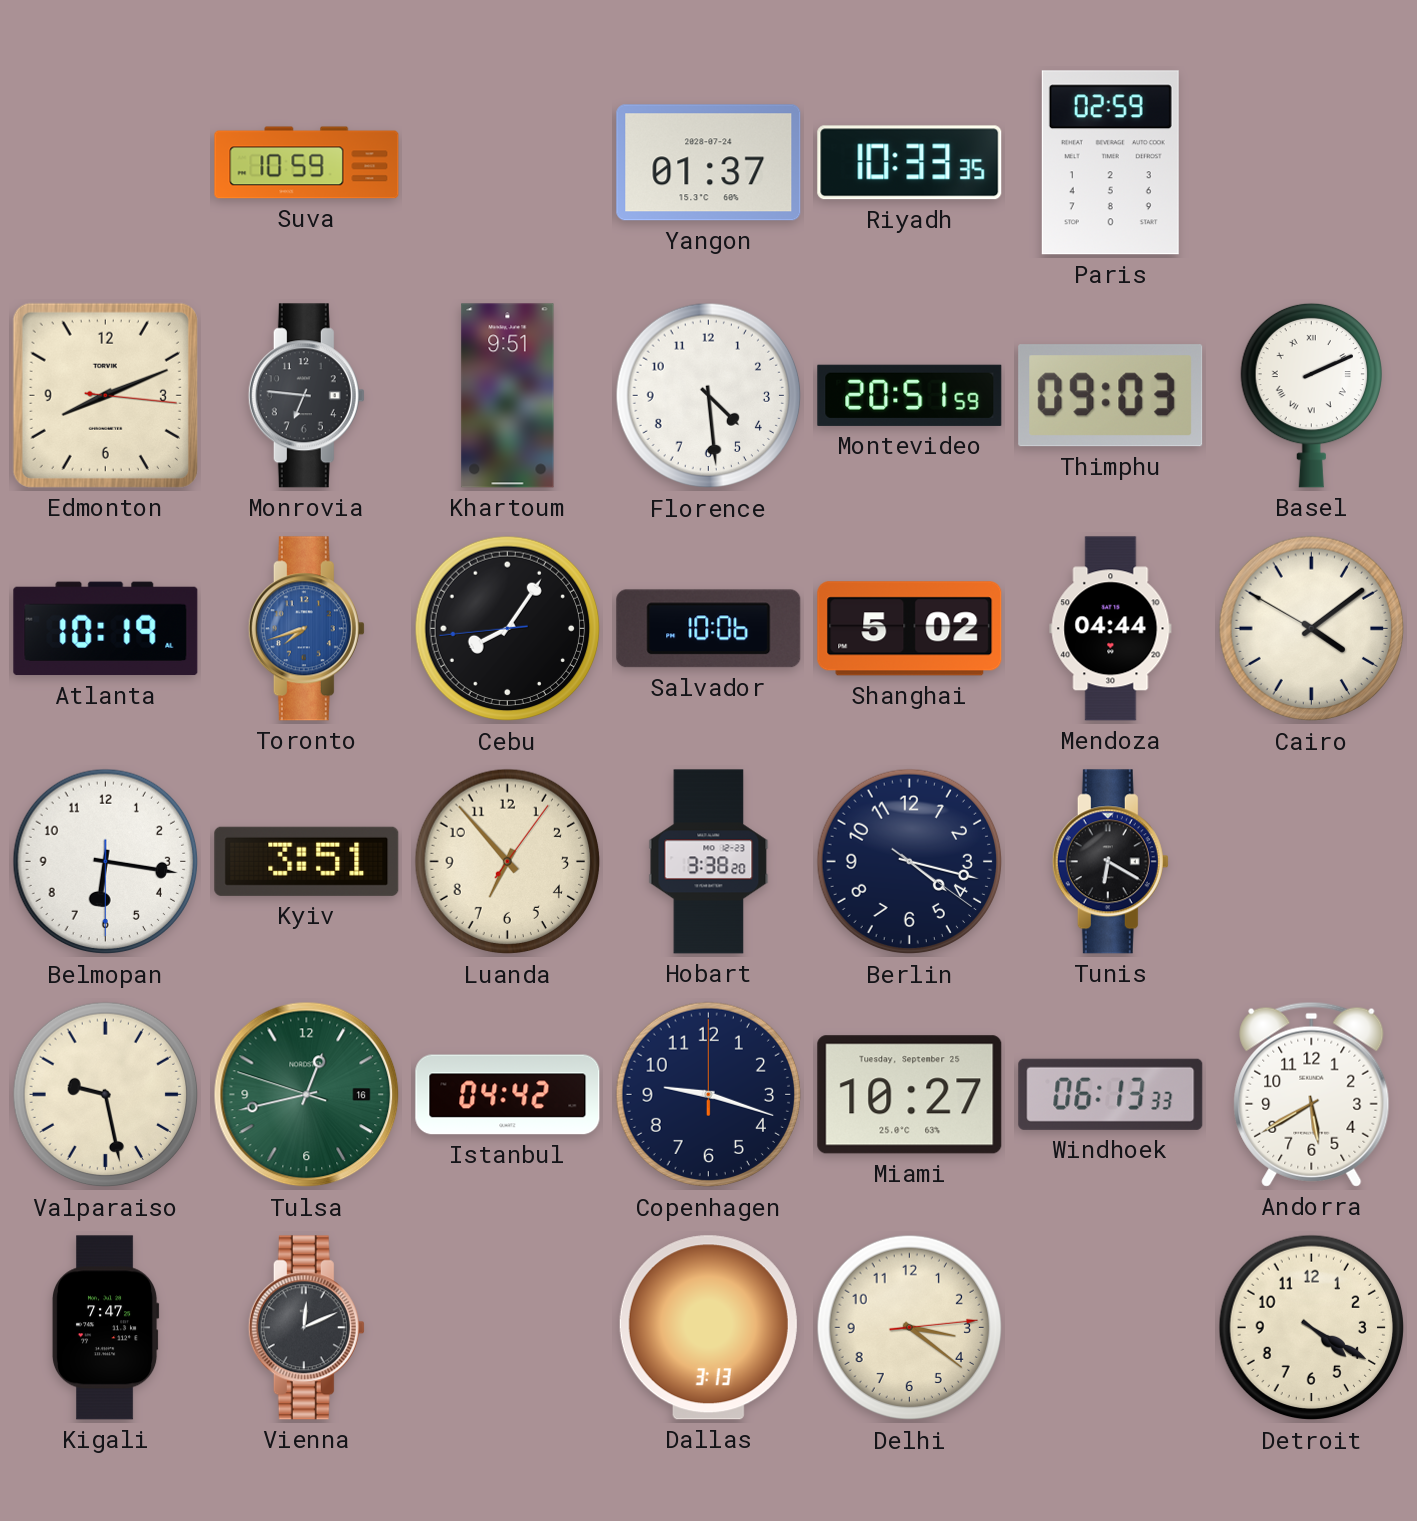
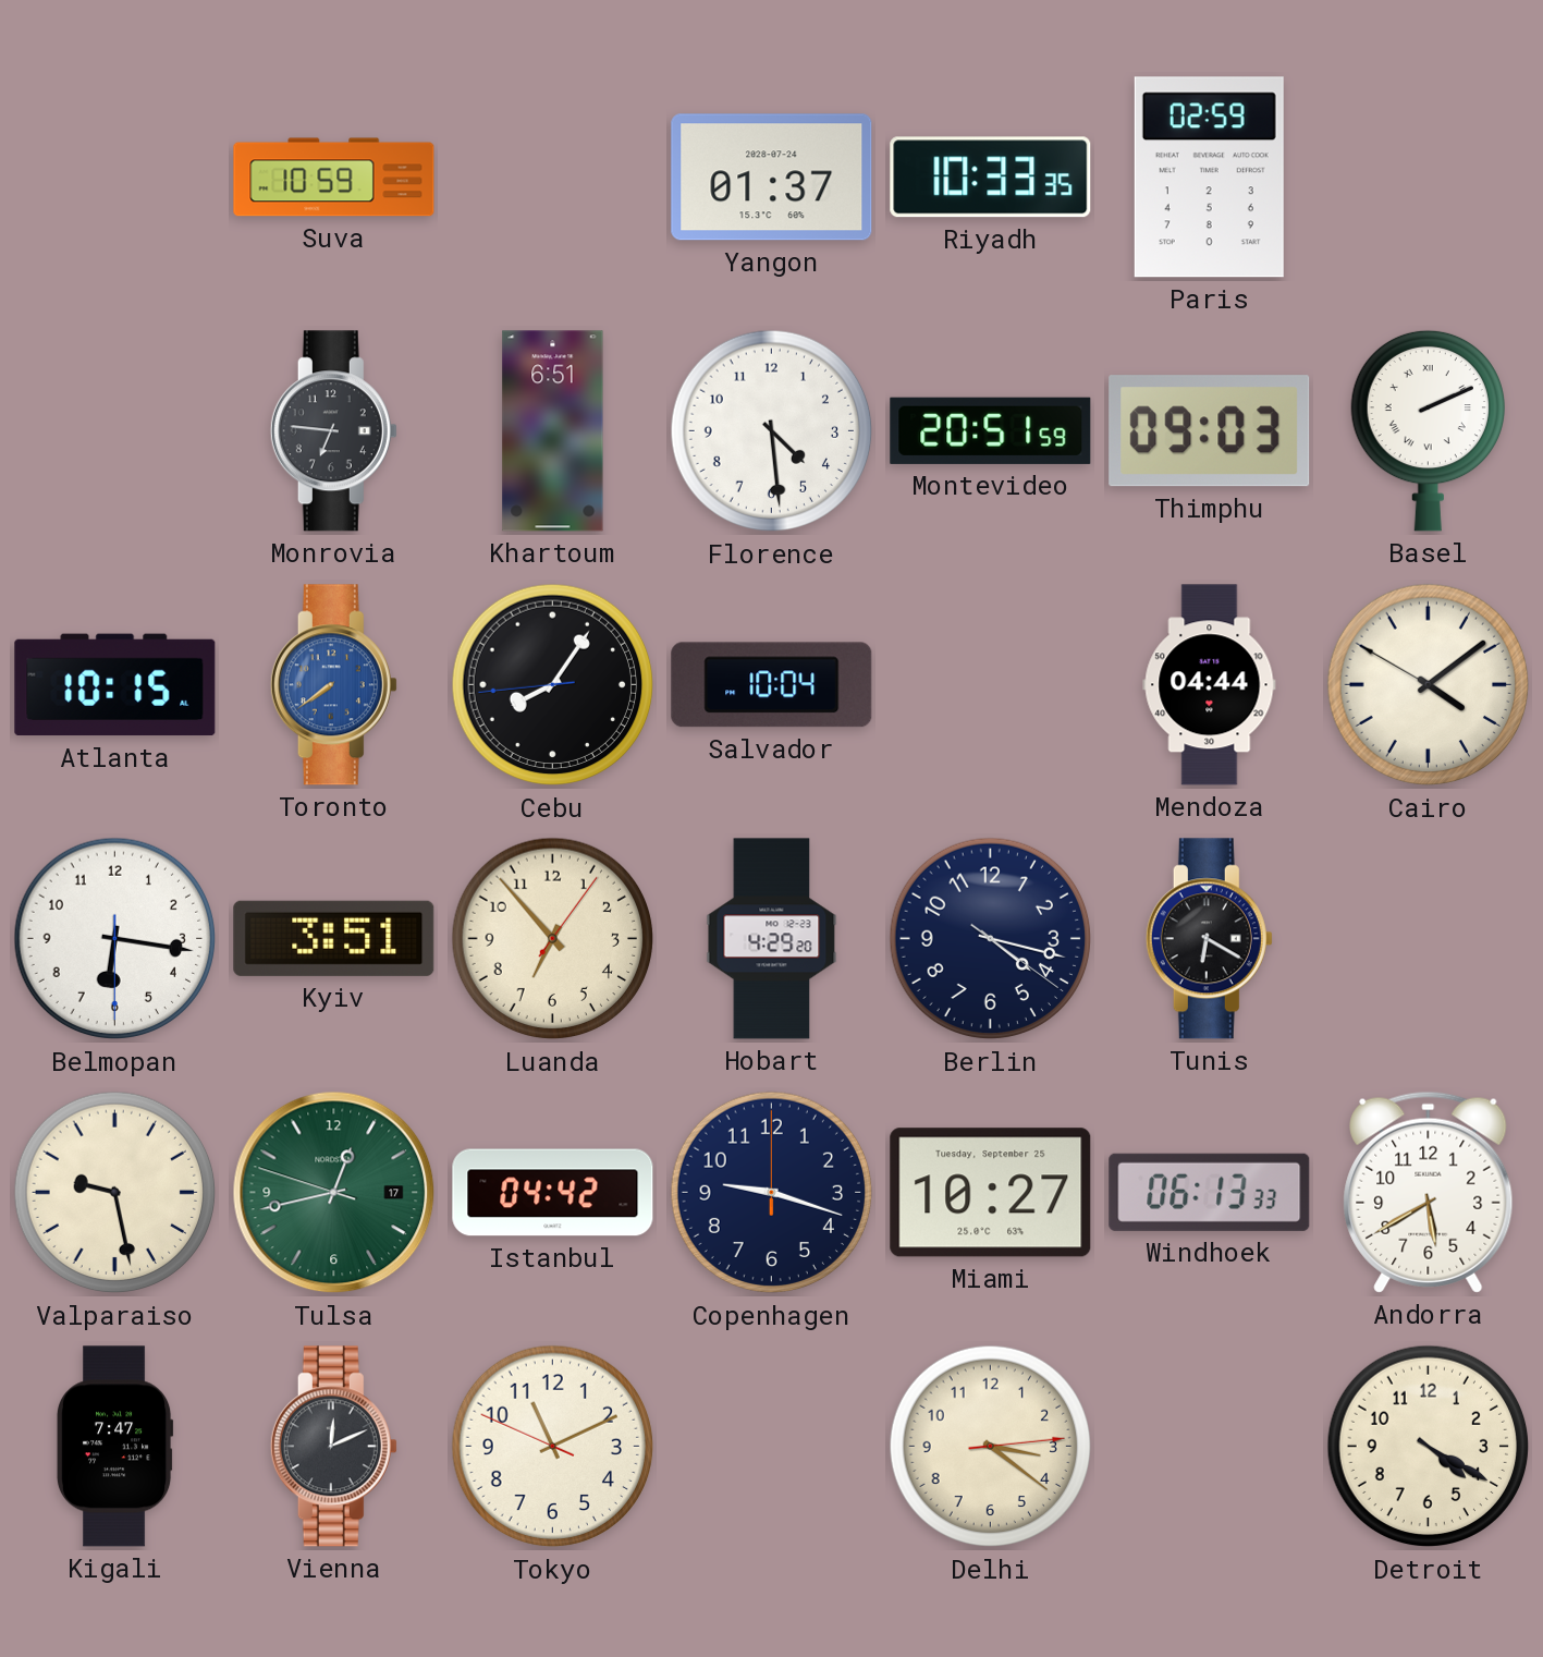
Edmonton: 8:11 -> none (105, 395)
Khartoum: 9:51 -> 6:51 (553, 431)
Atlanta: 10:19 -> 10:15 (115, 685)
Toronto: 7:42 -> 7:39 (333, 685)
Salvador: 10:06 -> 10:04 (772, 685)
Shanghai: 5:02 -> none (910, 629)
Hobart: 3:38 -> 4:29 (772, 939)
Tulsa date: 16 -> 17 (334, 1193)
Tokyo: none -> 11:10 (553, 1447)
Dallas: 3:13 -> none (708, 1328)
